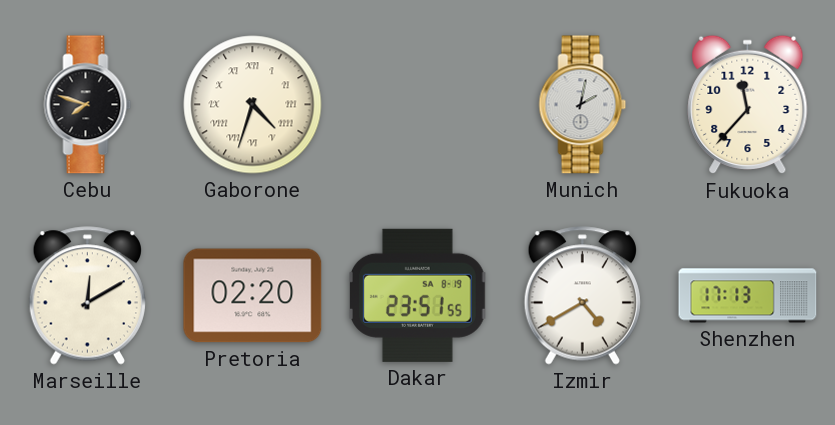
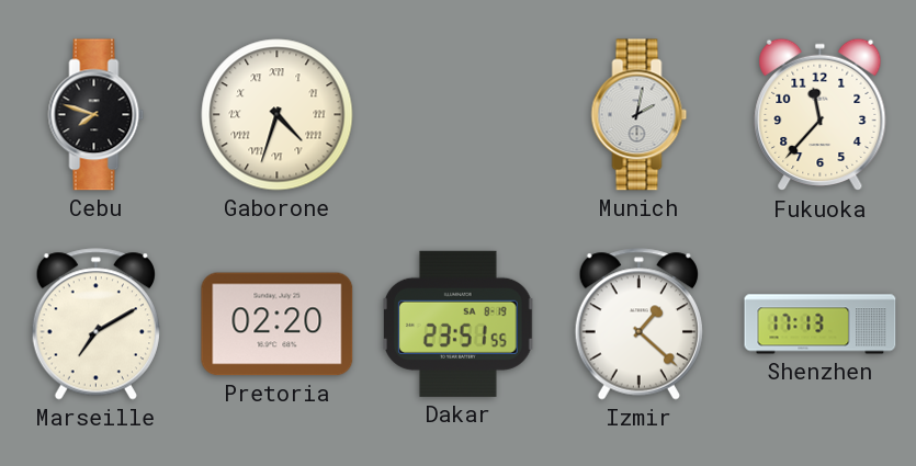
Marseille: 12:10 -> 7:10 (95, 325)
Izmir: 4:40 -> 1:22 (638, 325)
